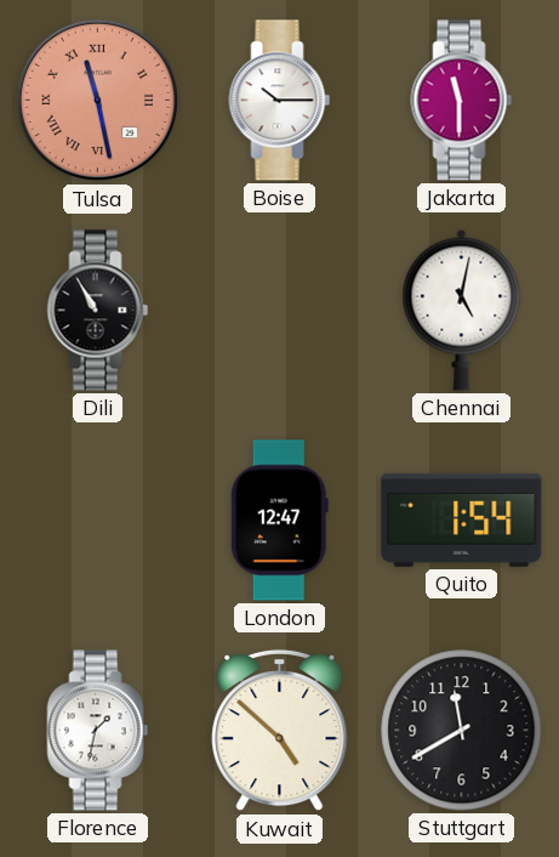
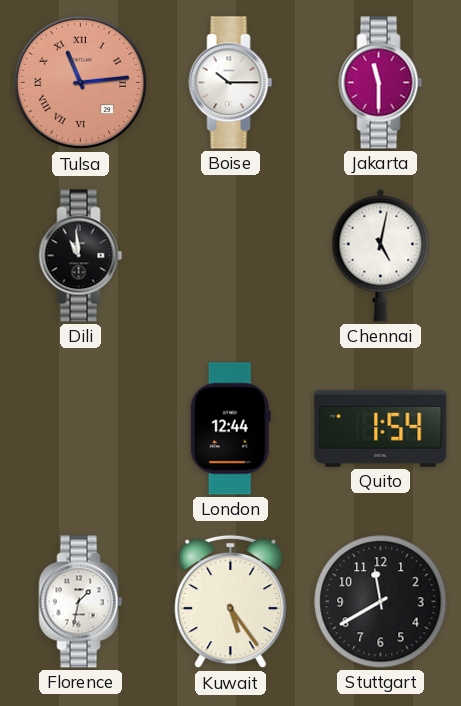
Tulsa: 11:28 -> 11:14 (81, 83)
Dili: 10:55 -> 10:59 (81, 256)
London: 12:47 -> 12:44 (230, 429)
Kuwait: 4:52 -> 5:24 (231, 602)
